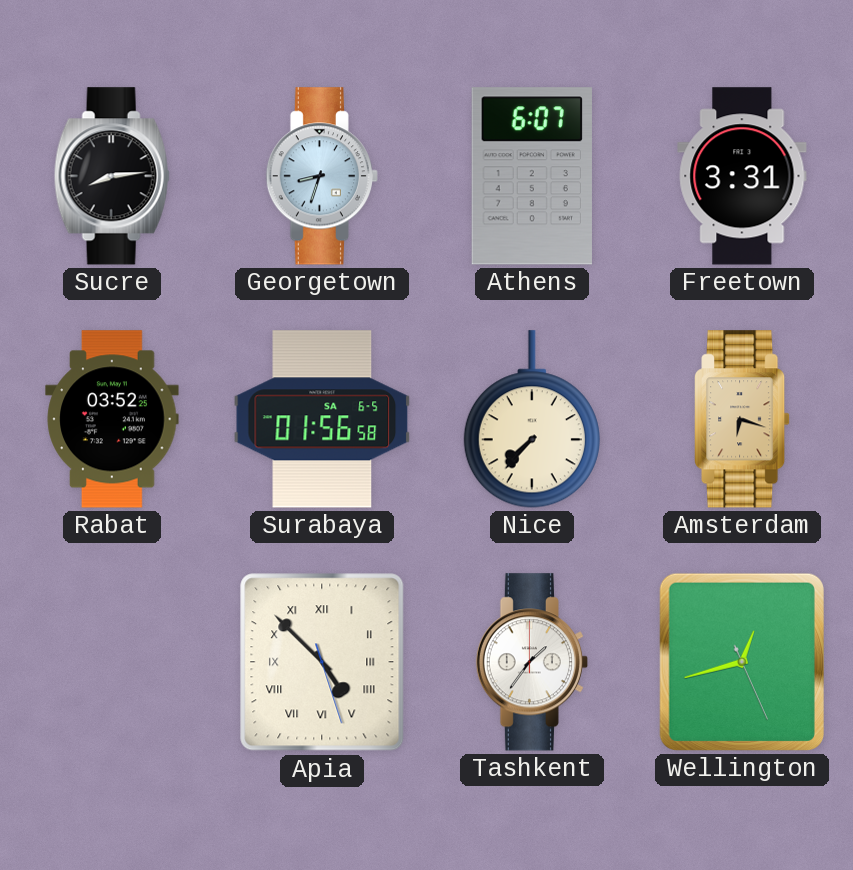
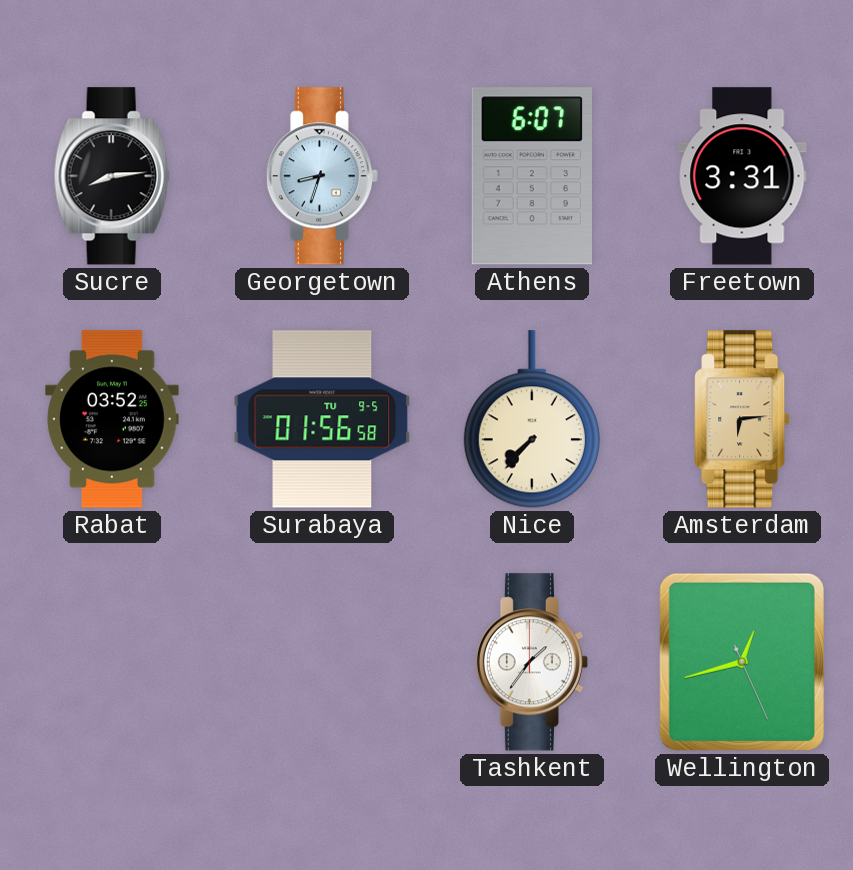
Surabaya date: SA 6-5 -> TU 9-5 (322, 419)
Amsterdam: 6:18 -> 6:14 (743, 419)
Apia: 4:52 -> none (322, 662)
